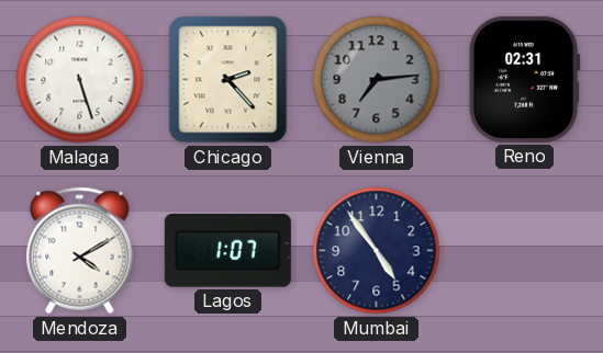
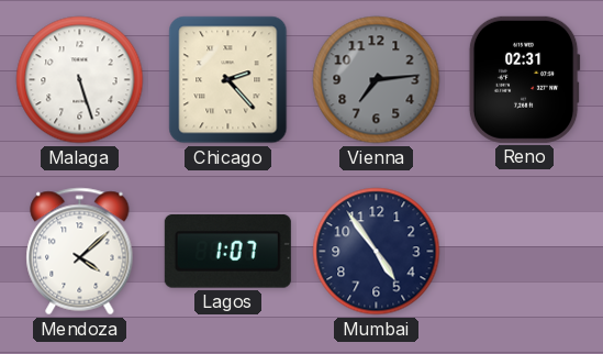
Mendoza: 4:10 -> 4:08 (80, 252)
